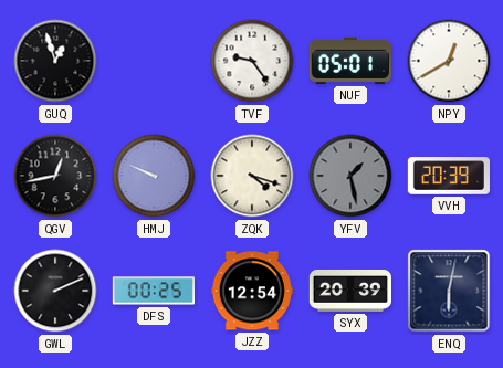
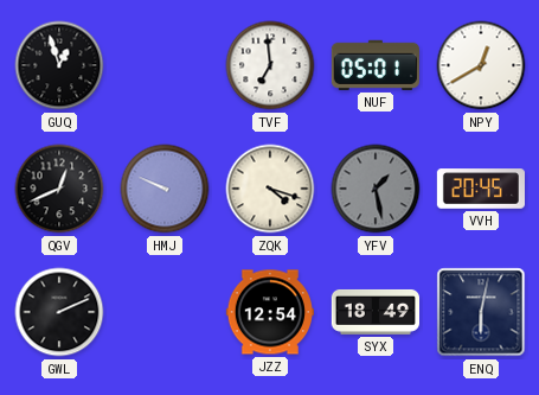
TVF: 9:24 -> 6:59 (270, 65)
QGV: 12:43 -> 12:41 (59, 189)
VVH: 20:39 -> 20:45 (480, 189)
DFS: 00:25 -> none (154, 291)
SYX: 20:39 -> 18:49 (374, 312)
